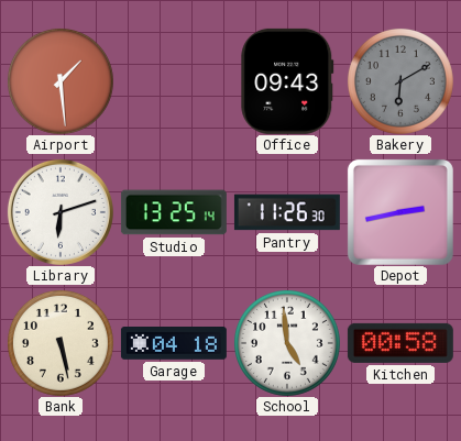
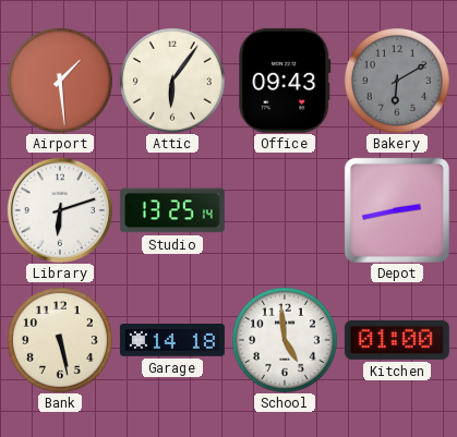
Attic: none -> 6:06 (172, 81)
Pantry: 11:26 -> none (287, 212)
Garage: 04:18 -> 14:18 (172, 341)
Kitchen: 00:58 -> 01:00 (397, 340)
